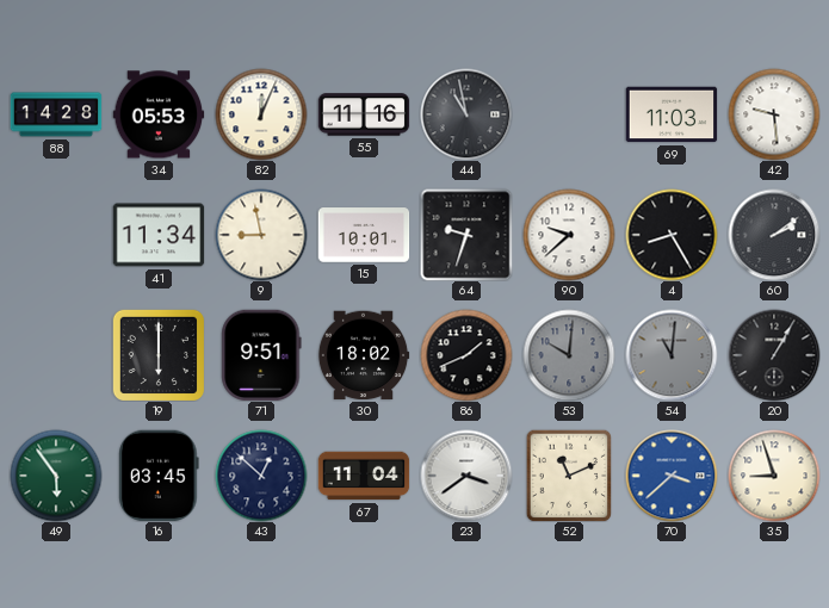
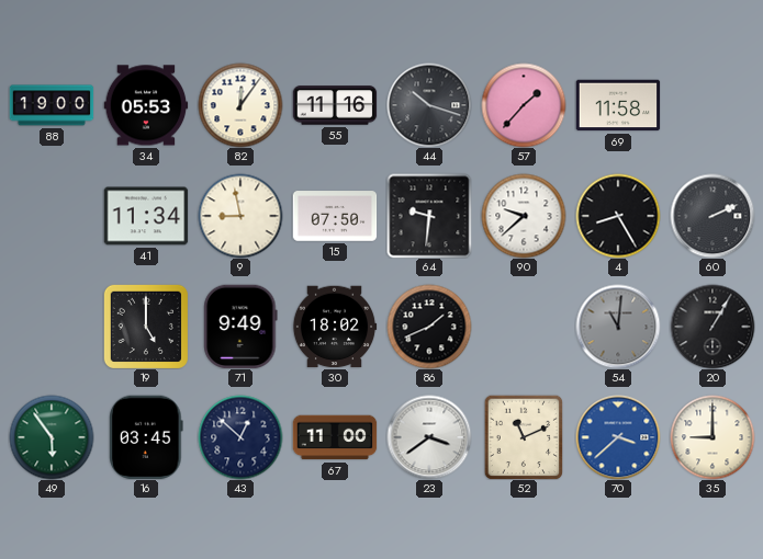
88: 14:28 -> 19:00 (52, 105)
82: 12:04 -> 12:06 (240, 105)
44: 10:58 -> 10:18 (429, 105)
57: none -> 1:37 (524, 105)
69: 11:03 -> 11:58 (618, 105)
42: 9:29 -> none (774, 114)
15: 10:01 -> 07:50 (335, 216)
64: 9:33 -> 9:31 (429, 216)
60: 2:09 -> 2:11 (712, 216)
19: 6:00 -> 5:00 (146, 327)
71: 9:51 -> 9:49 (240, 327)
53: 10:01 -> none (569, 355)
67: 11:04 -> 11:00 (335, 437)
35: 8:57 -> 9:00 (712, 437)
